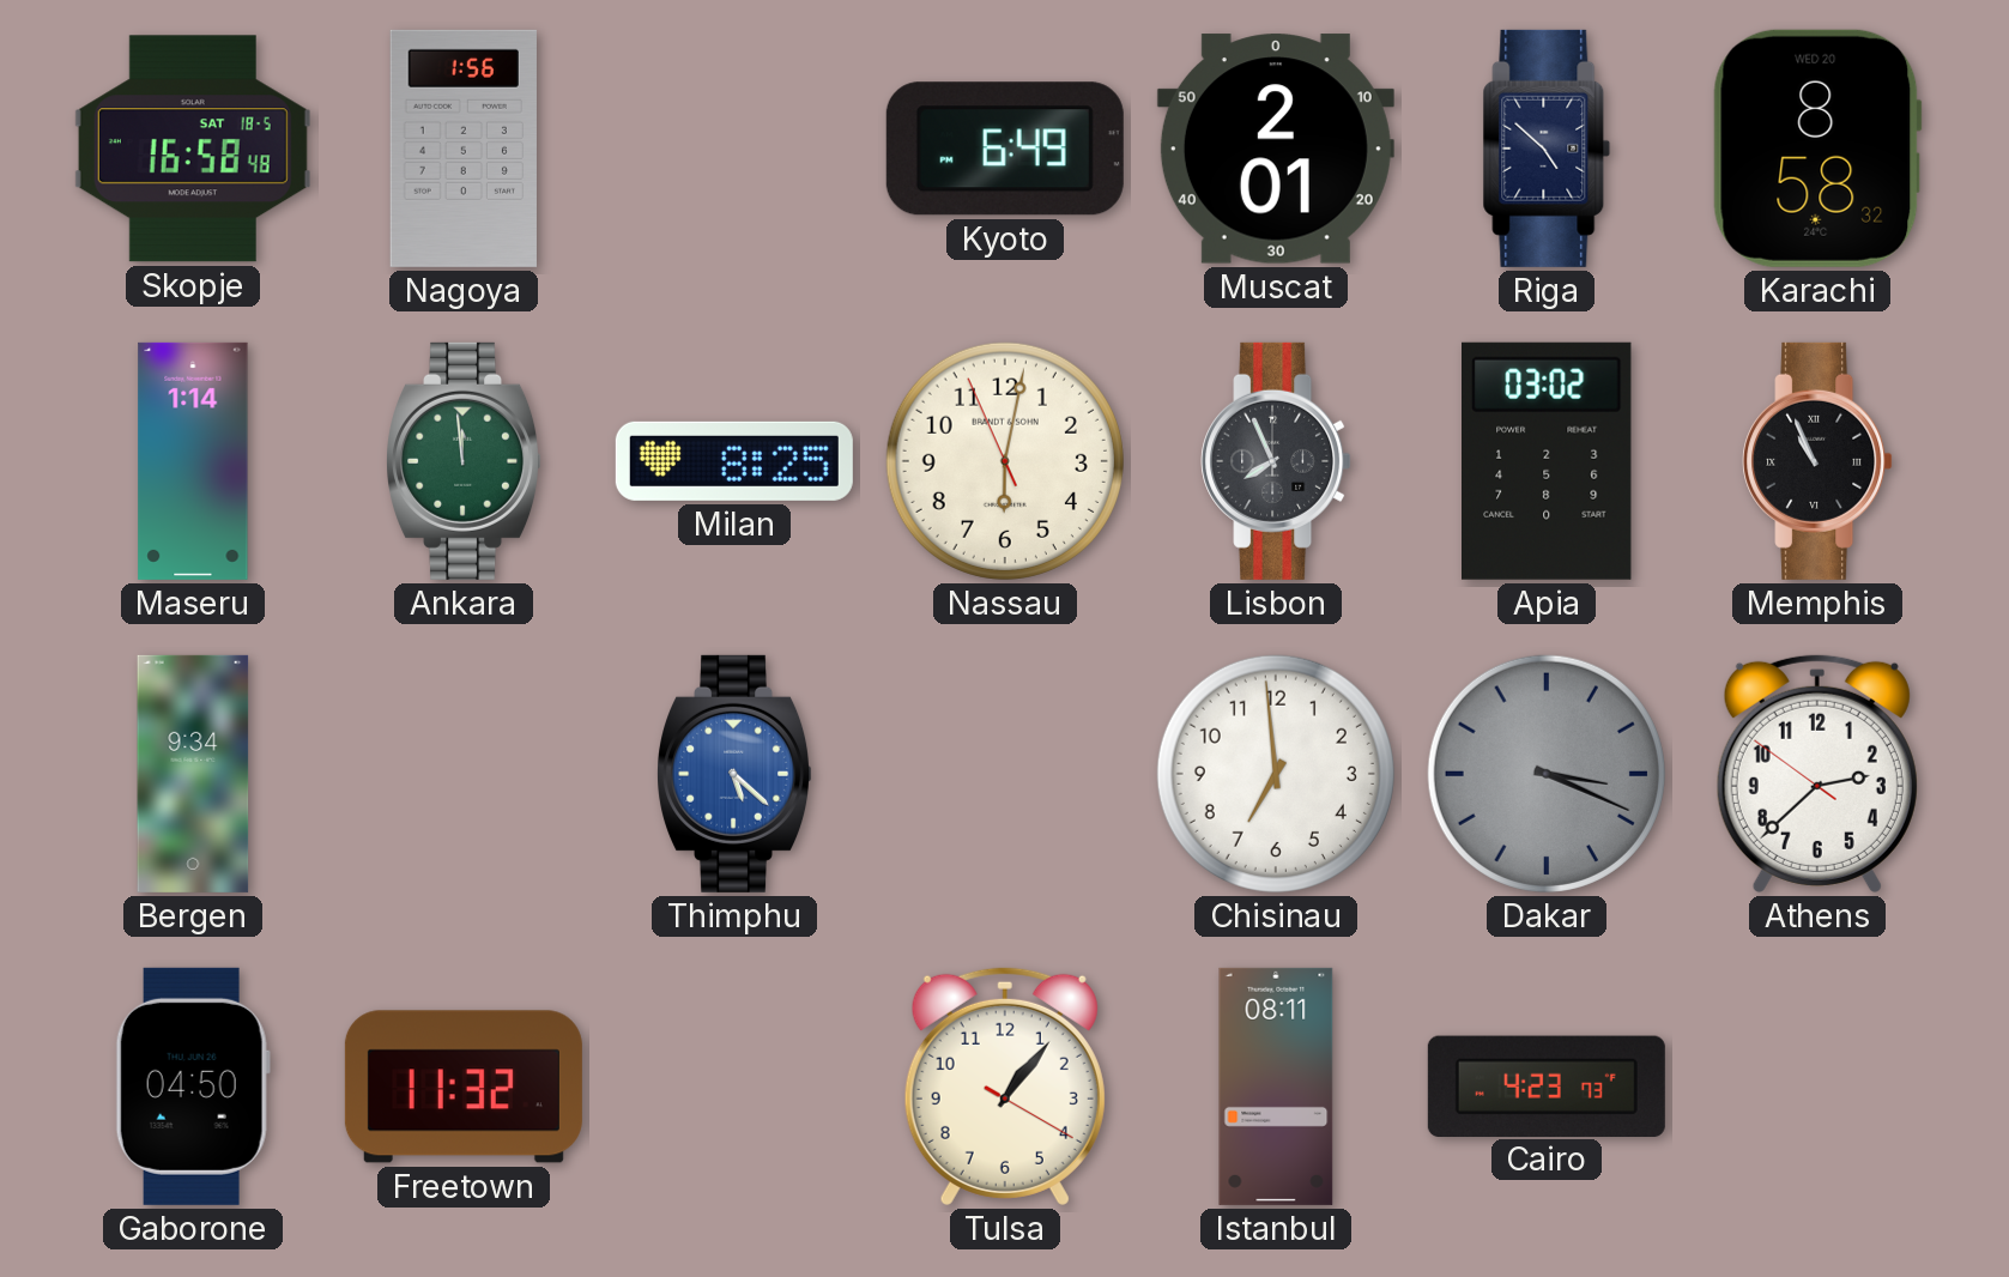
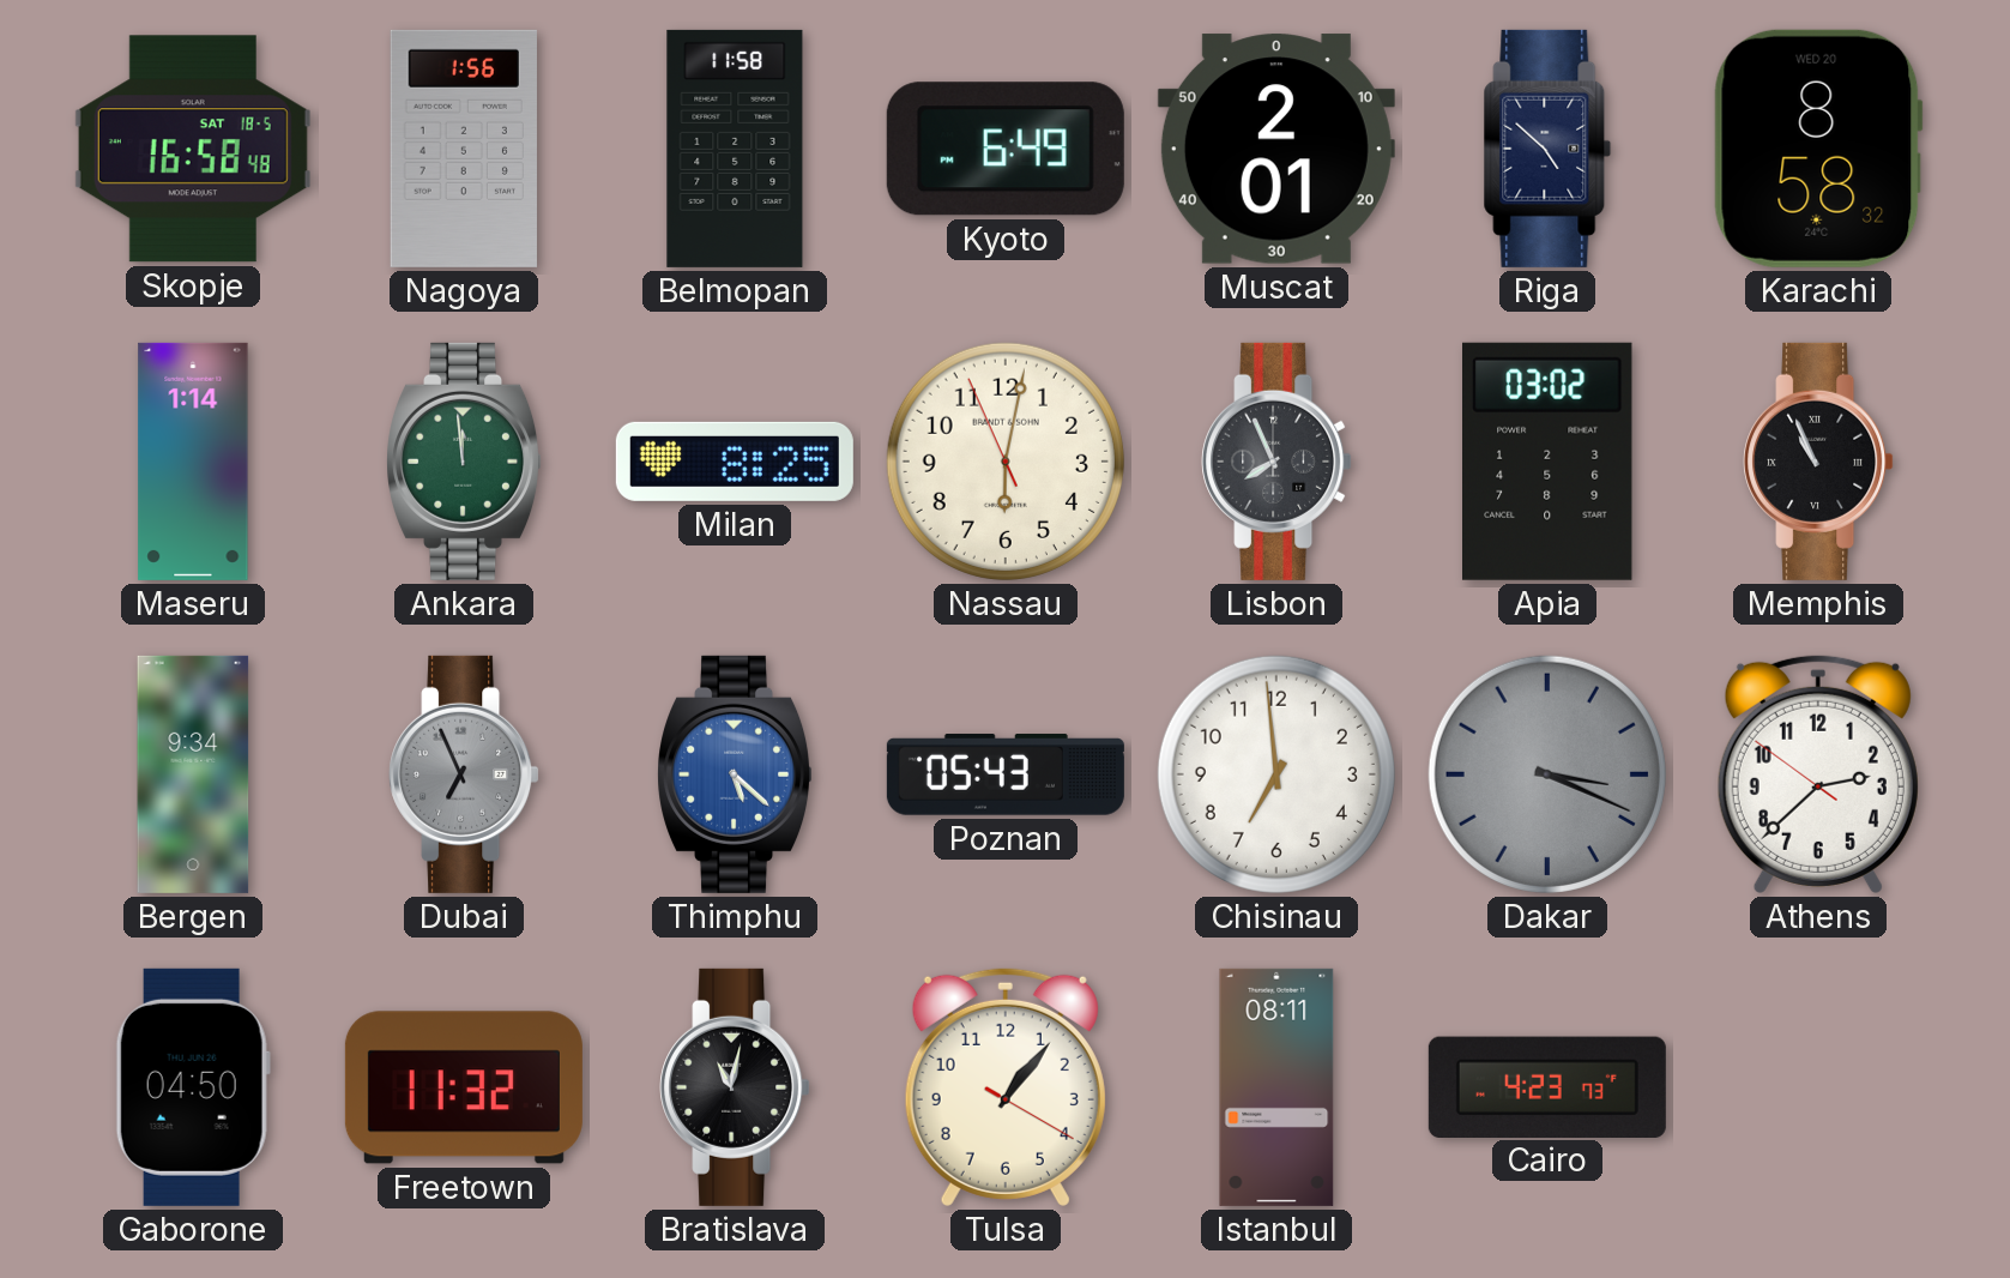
Belmopan: none -> 11:58 (735, 149)
Dubai: none -> 6:56 (464, 774)
Poznan: none -> 05:43 (1006, 774)
Bratislava: none -> 11:02 (735, 1087)
